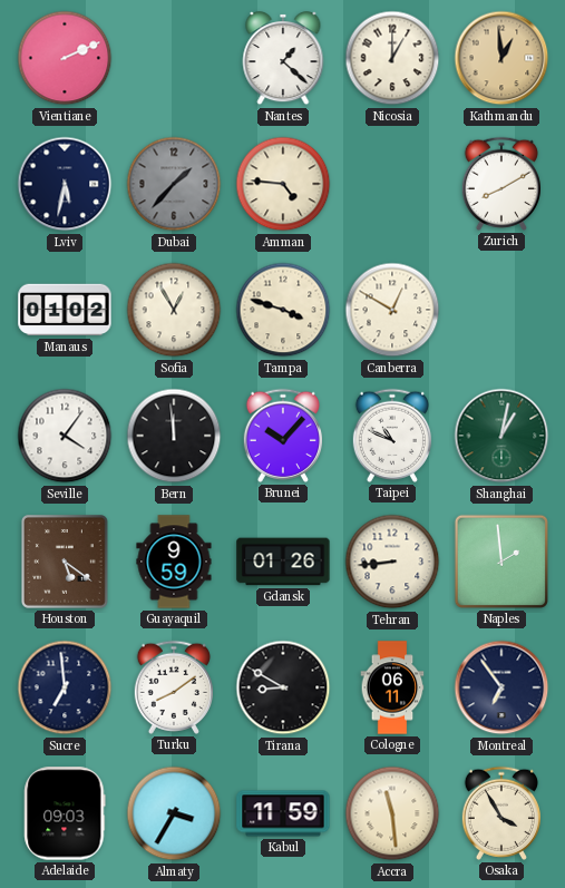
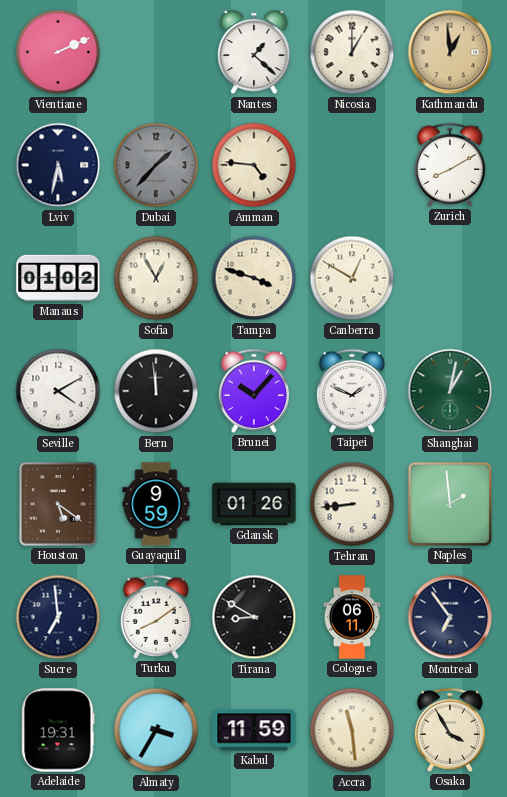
Seville: 4:06 -> 4:10 (58, 391)
Taipei: 10:49 -> 1:49 (351, 391)
Adelaide: 09:03 -> 19:31 (58, 730)
